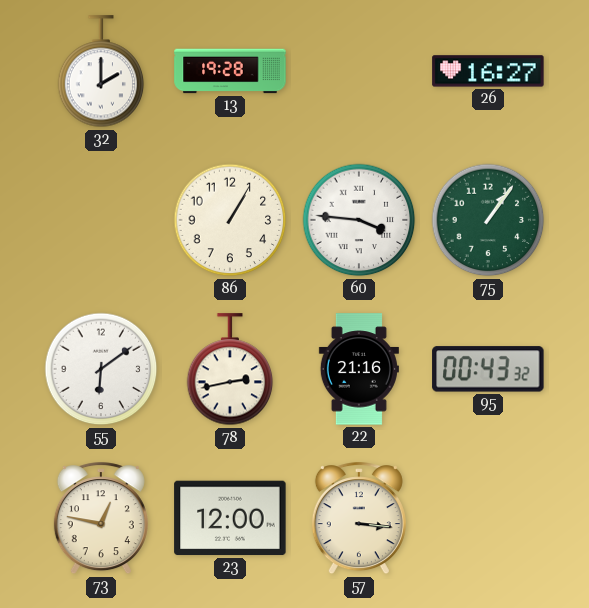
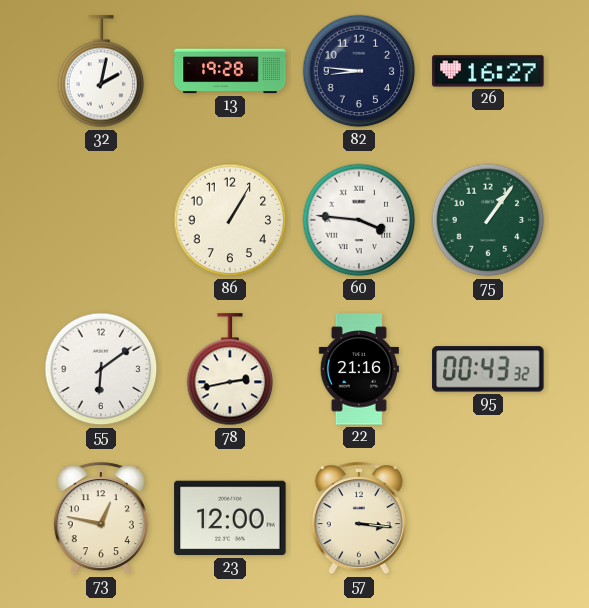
32: 2:00 -> 2:02 (101, 72)
82: none -> 8:46 (359, 71)
